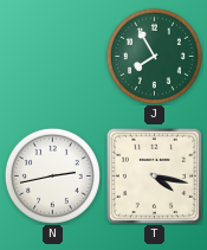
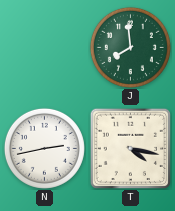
J: 7:55 -> 7:59 (130, 47)
